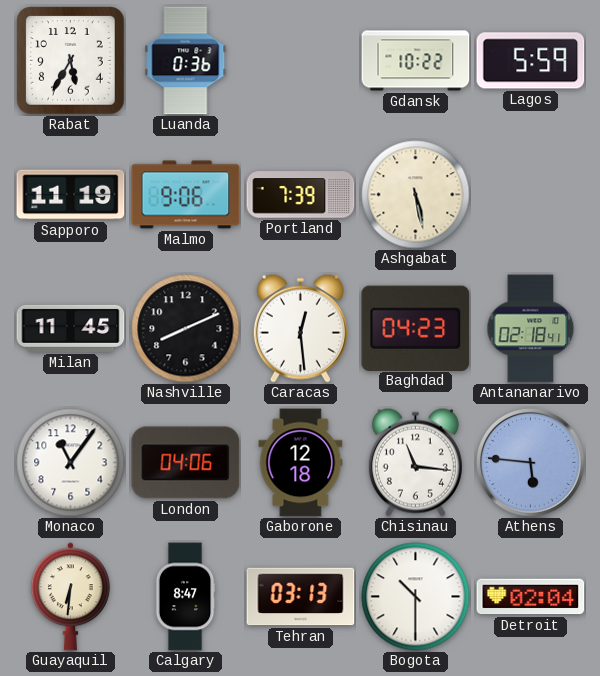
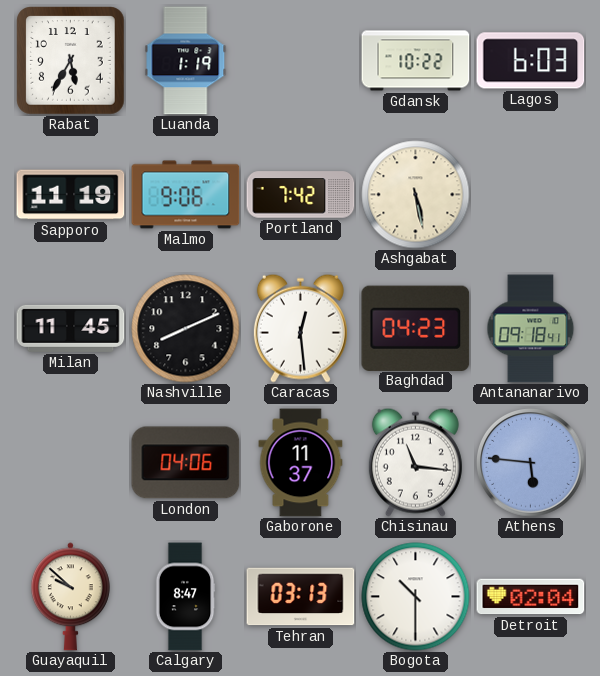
Luanda: 0:36 -> 1:19 (186, 61)
Lagos: 5:59 -> 6:03 (531, 61)
Portland: 7:39 -> 7:42 (301, 195)
Antananarivo: 02:18 -> 09:18 (531, 329)
Monaco: 11:06 -> none (71, 463)
Gaborone: 12:18 -> 11:37 (301, 463)
Guayaquil: 6:31 -> 9:52 (70, 597)
